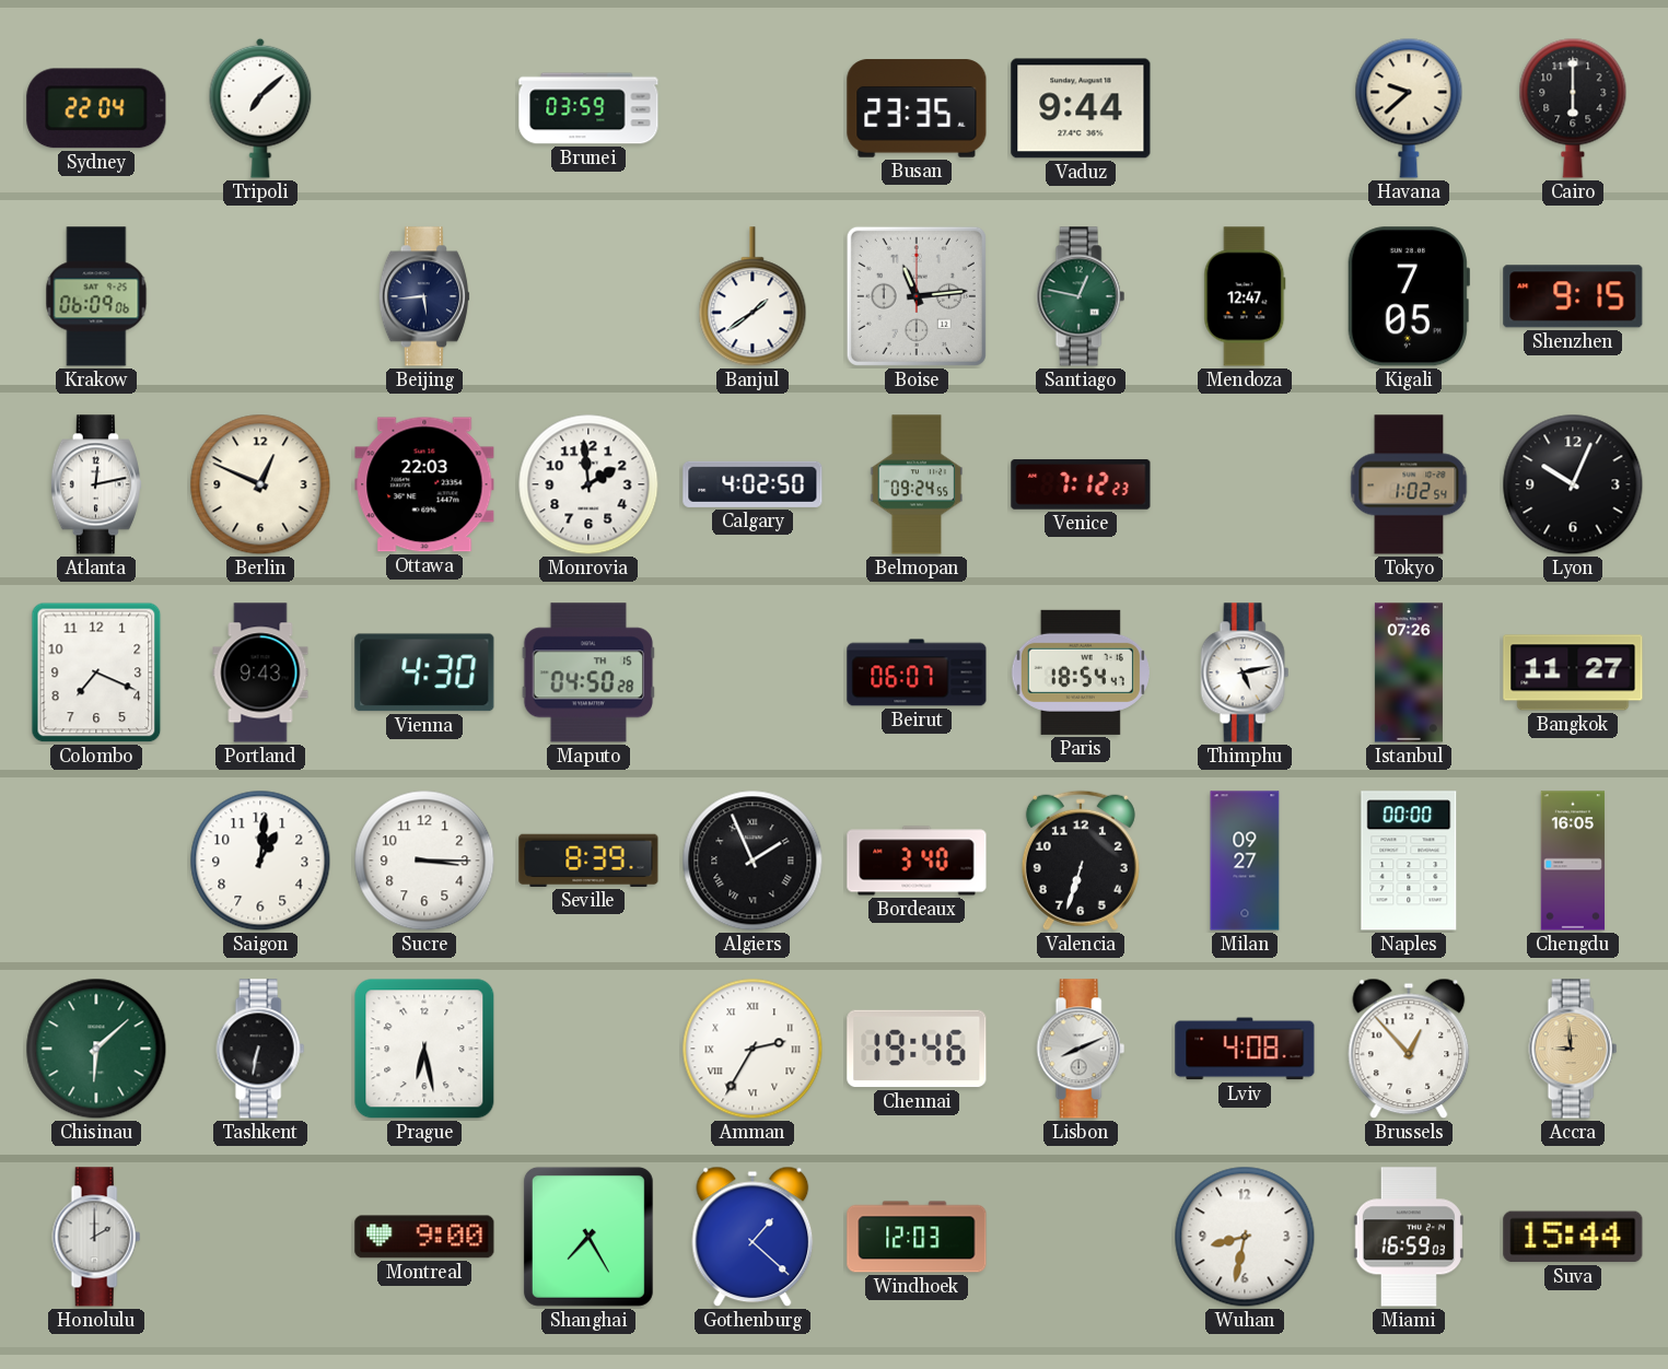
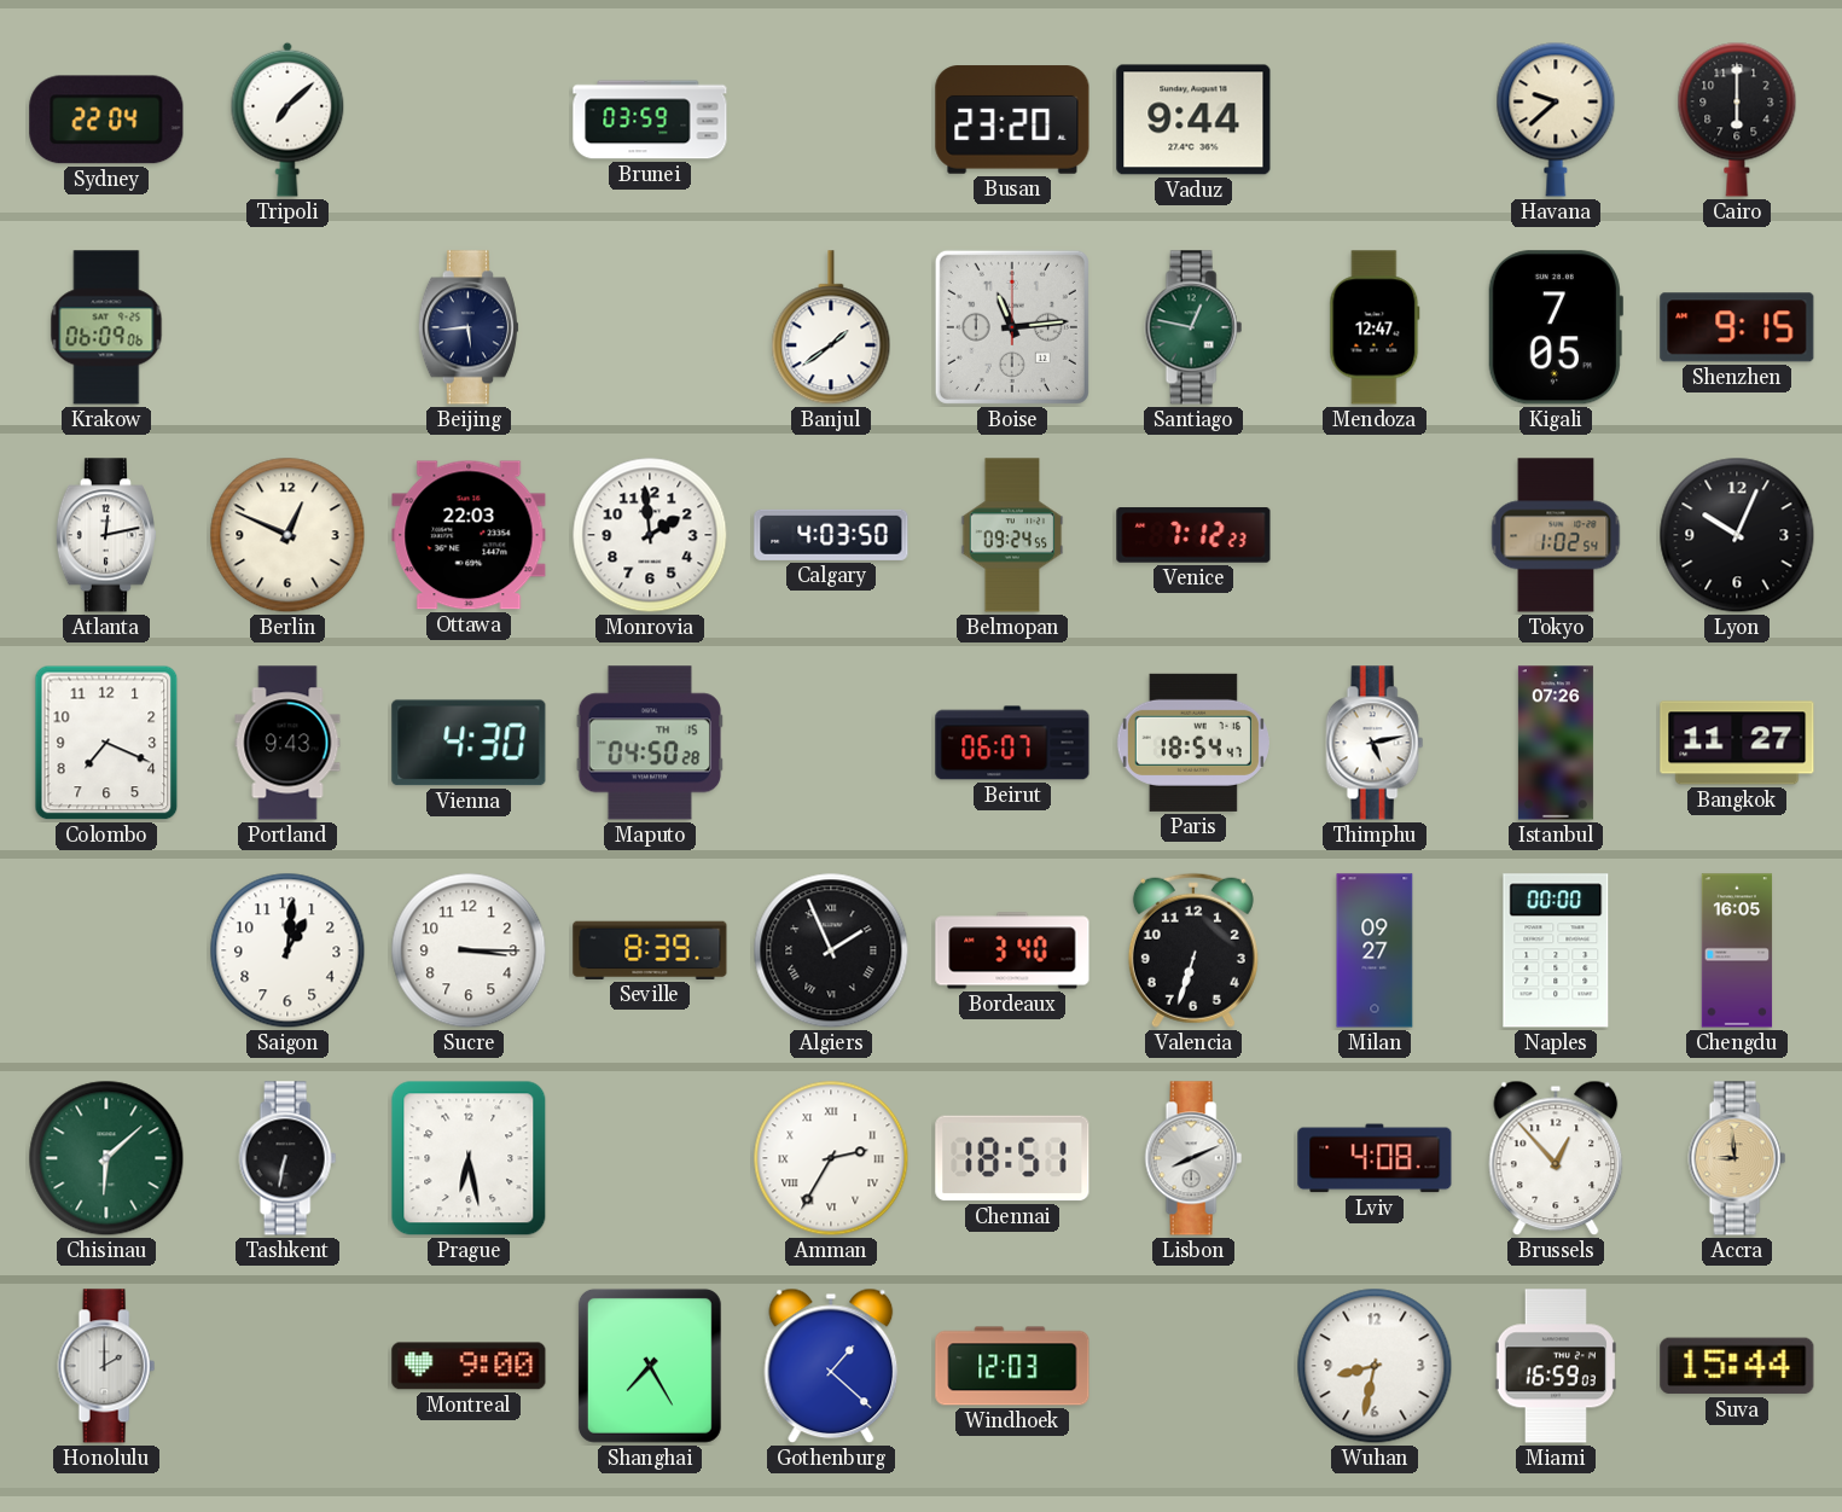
Busan: 23:35 -> 23:20 (1012, 120)
Calgary: 4:02 -> 4:03 (831, 535)
Chennai: 19:46 -> 18:51 (1012, 1158)
